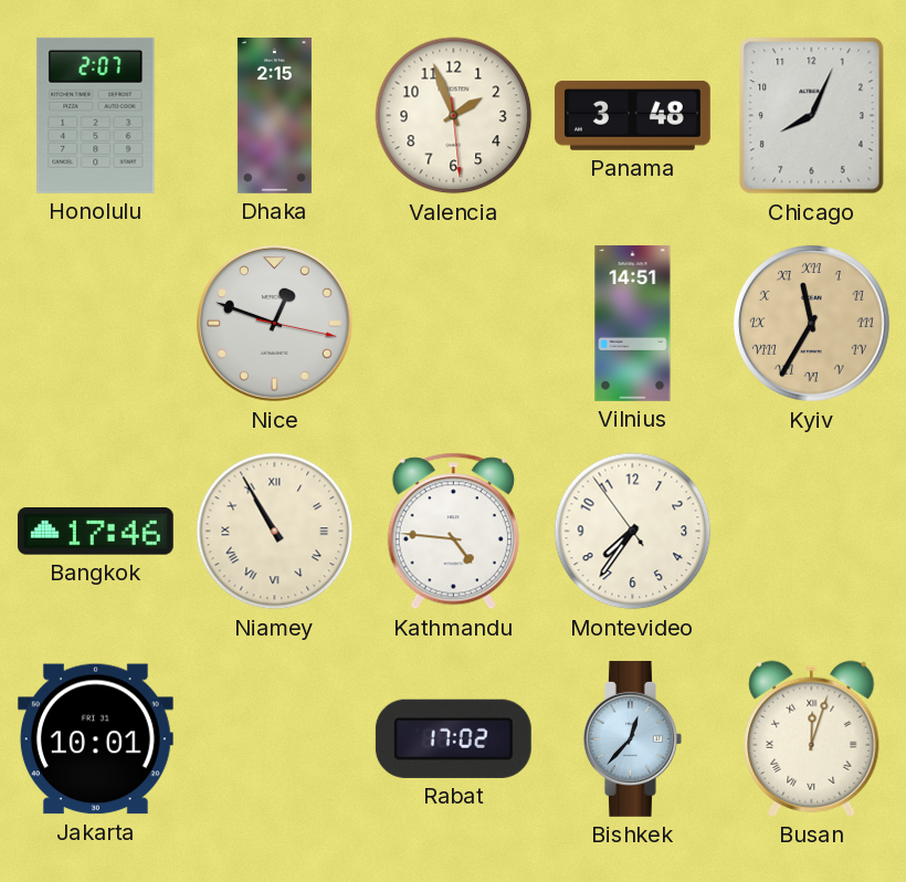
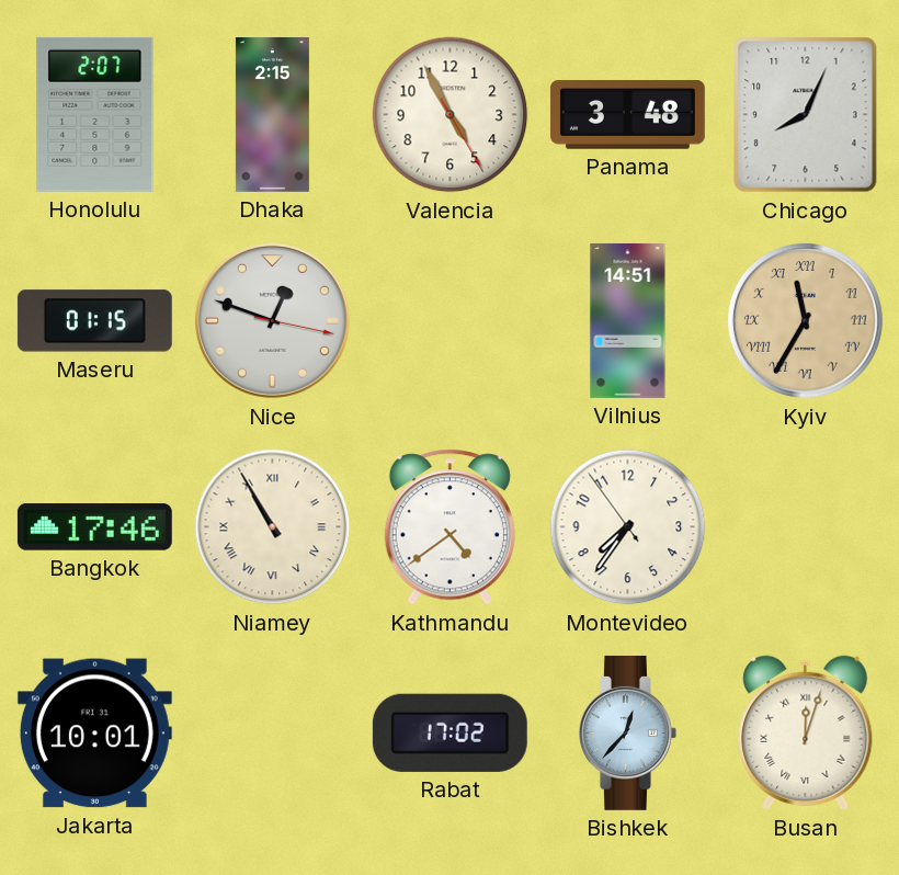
Valencia: 1:56 -> 4:55 (451, 115)
Maseru: none -> 01:15 (94, 321)
Kathmandu: 4:46 -> 4:39 (450, 527)
